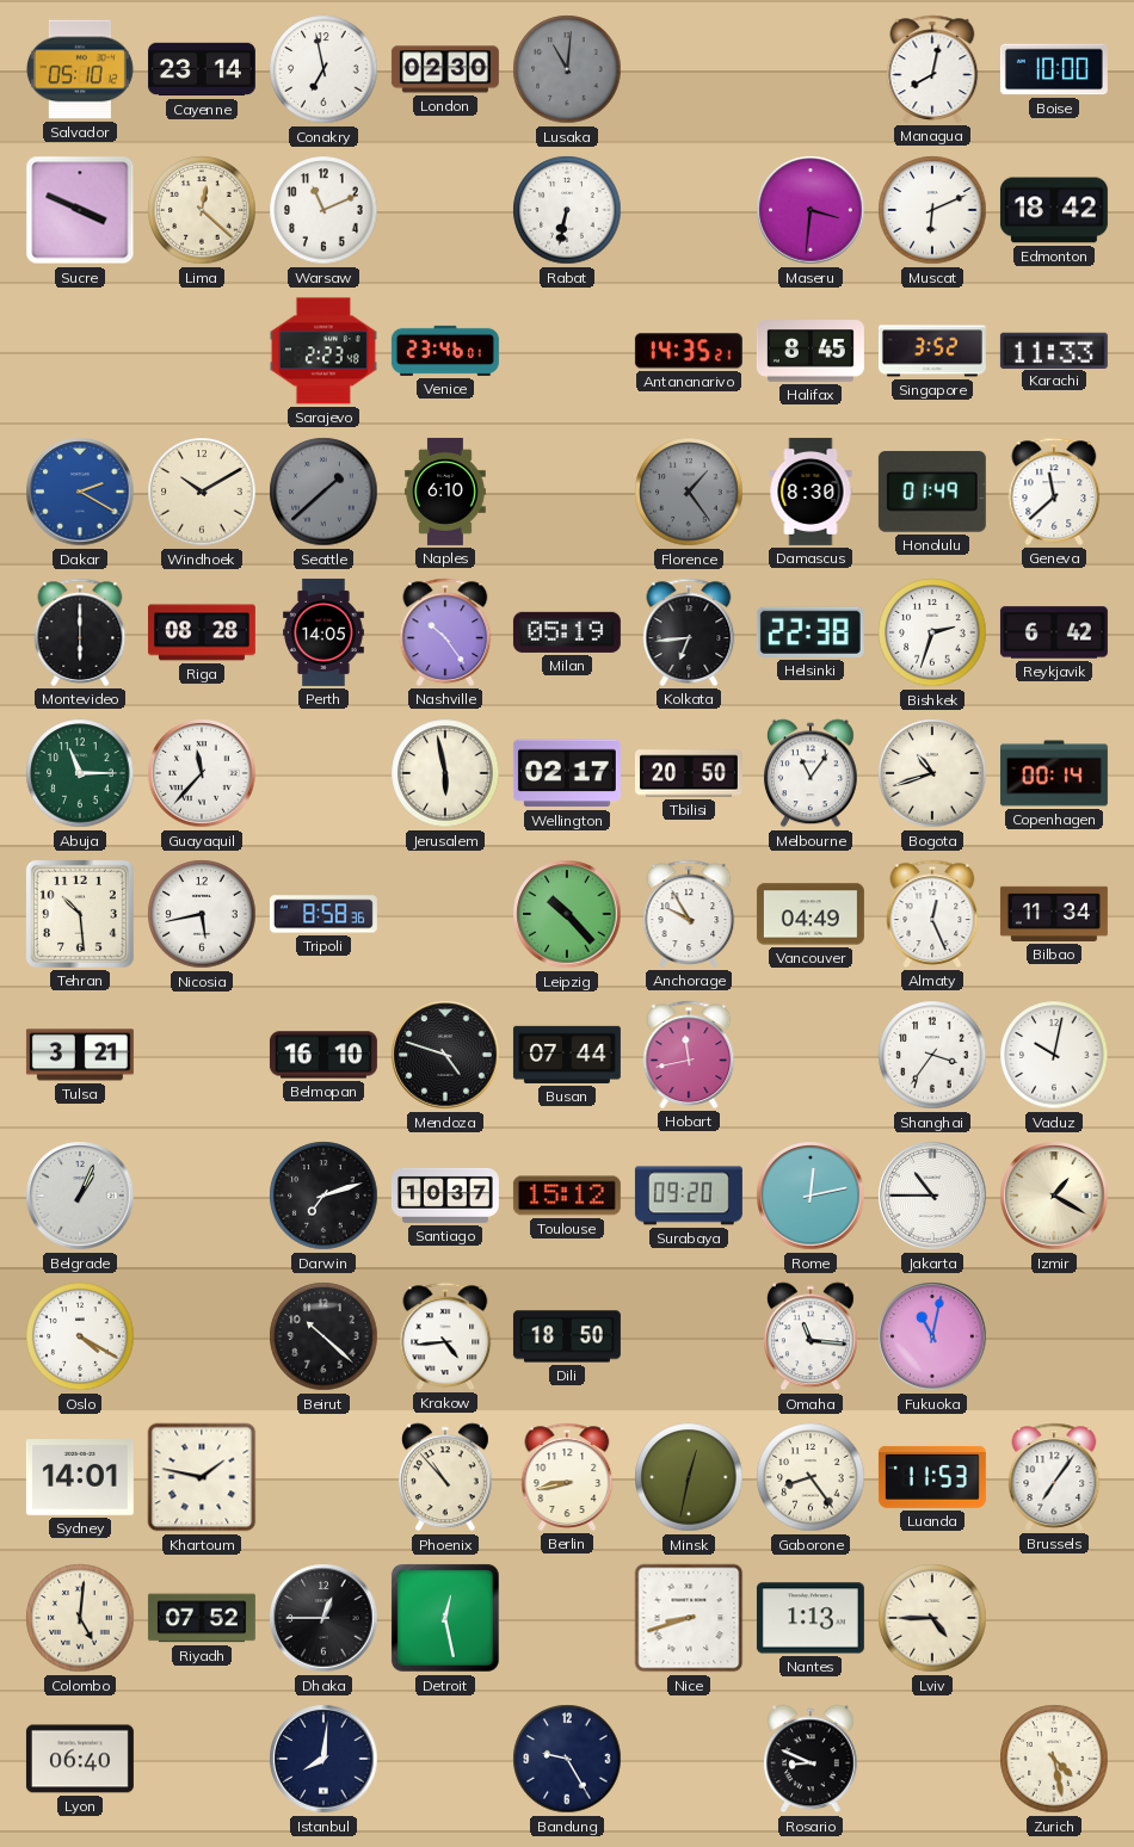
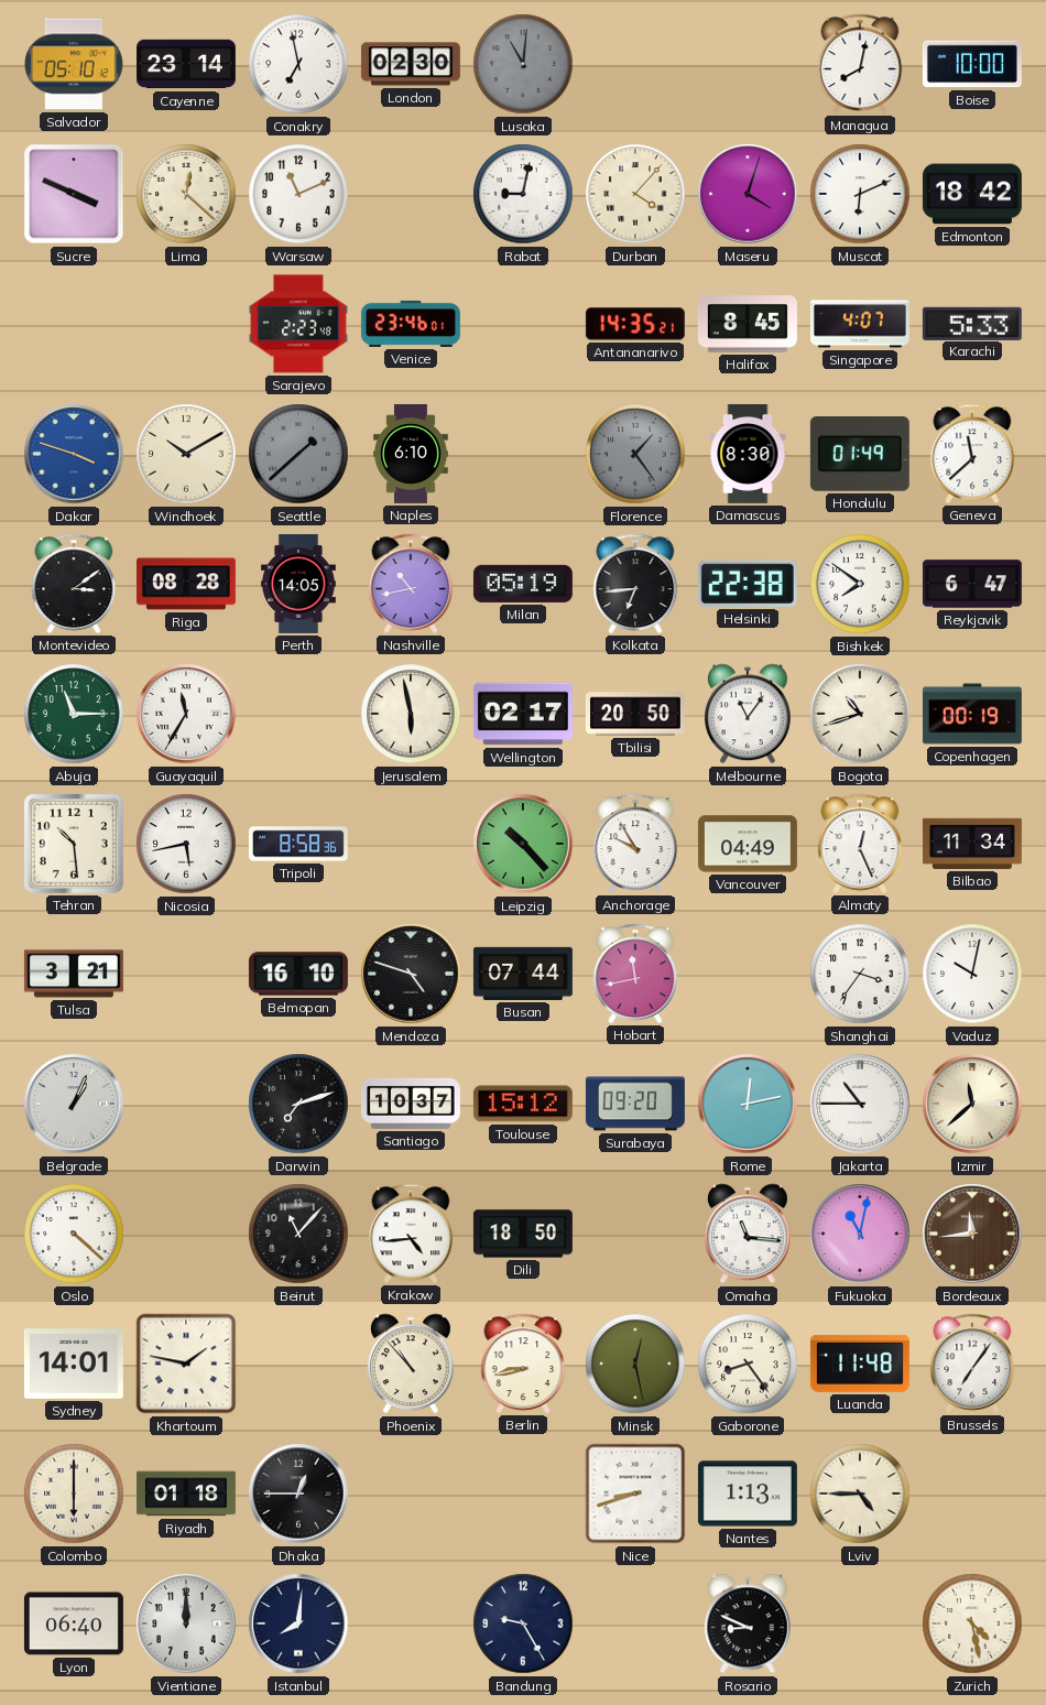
Rabat: 6:32 -> 9:02 (523, 194)
Durban: none -> 4:07 (635, 194)
Maseru: 3:31 -> 4:03 (748, 194)
Singapore: 3:52 -> 4:07 (860, 324)
Karachi: 11:33 -> 5:33 (972, 323)
Dakar: 2:20 -> 3:48 (74, 454)
Montevideo: 6:00 -> 3:09 (74, 584)
Nashville: 10:24 -> 10:43 (411, 584)
Bishkek: 2:33 -> 7:51 (860, 584)
Reykjavik: 6:42 -> 6:47 (972, 584)
Guayaquil: 11:37 -> 11:35 (186, 714)
Copenhagen: 00:14 -> 00:19 (972, 714)
Izmir: 1:20 -> 11:38 (972, 1104)
Oslo: 4:20 -> 4:22 (74, 1234)
Beirut: 10:22 -> 11:07 (298, 1234)
Bordeaux: none -> 11:44 (972, 1234)
Minsk: 12:32 -> 12:28 (635, 1364)
Luanda: 11:53 -> 11:48 (860, 1364)
Colombo: 5:01 -> 6:00 (74, 1494)
Riyadh: 07:52 -> 01:18 (186, 1494)
Detroit: 12:28 -> none (445, 1618)
Vientiane: none -> 12:00 (186, 1623)
